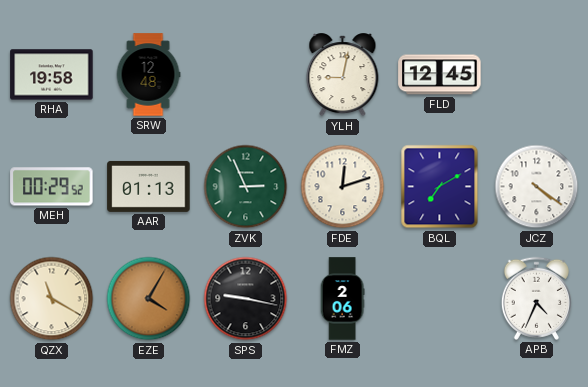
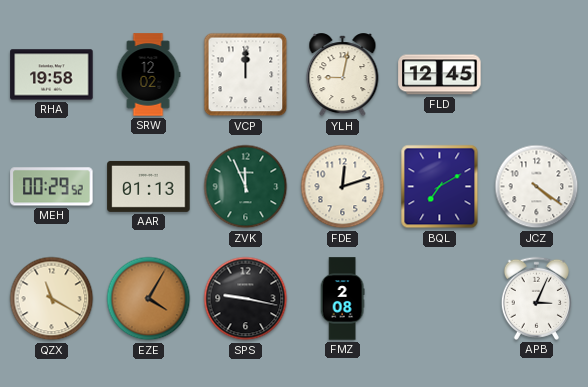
SRW: 12:48 -> 12:02 (148, 75)
VCP: none -> 12:00 (246, 75)
ZVK: 2:56 -> 11:56 (246, 187)
FMZ: 2:06 -> 2:08 (342, 299)
APB: 4:34 -> 3:04 (536, 298)
